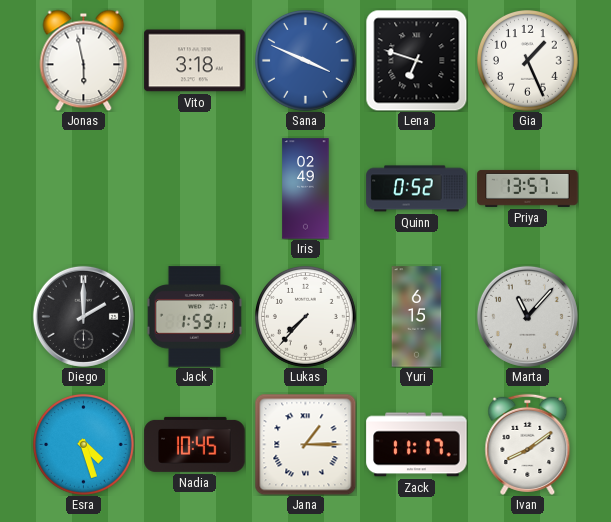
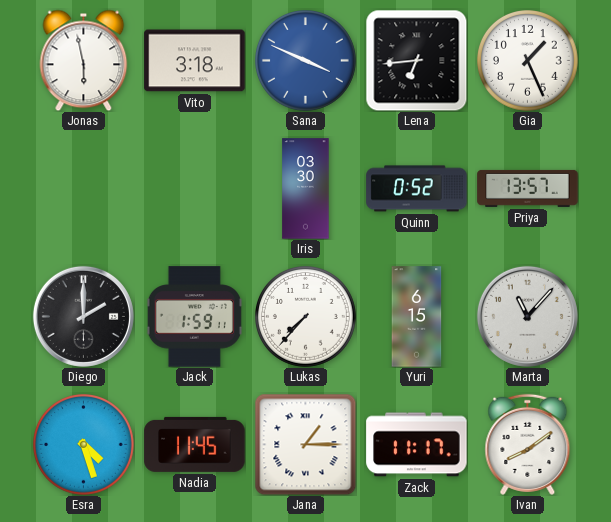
Lena: 6:48 -> 6:44 (416, 60)
Iris: 02:49 -> 03:30 (306, 189)
Nadia: 10:45 -> 11:45 (195, 444)
